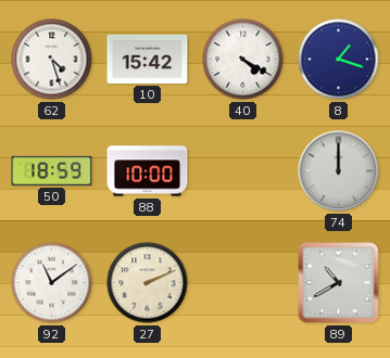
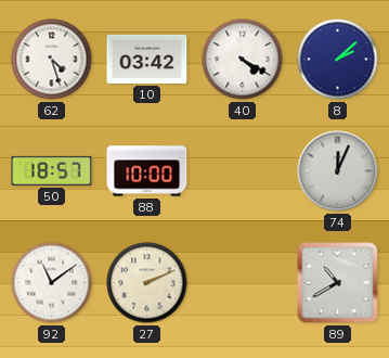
10: 15:42 -> 03:42 (147, 59)
8: 1:18 -> 2:08 (338, 60)
50: 18:59 -> 18:57 (52, 170)
74: 12:00 -> 12:04 (338, 171)
